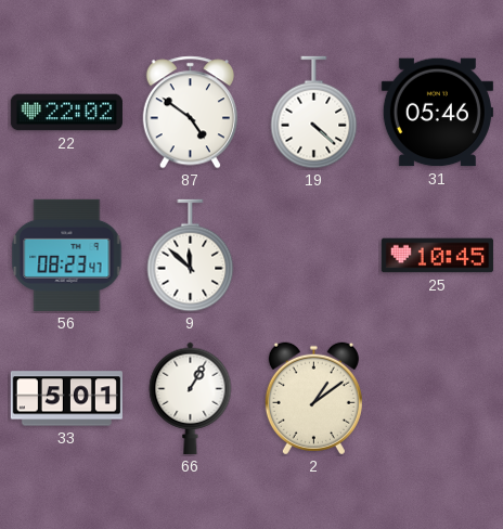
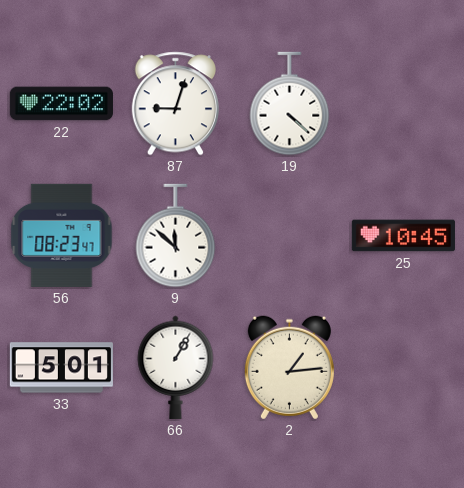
87: 4:51 -> 9:03 (175, 104)
31: 05:46 -> none (437, 113)
2: 1:09 -> 1:14 (289, 368)
